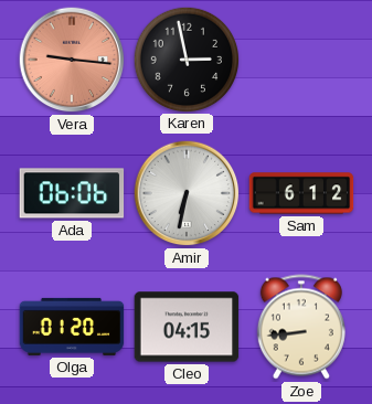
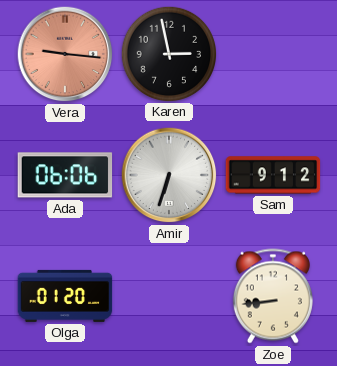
Amir: 6:32 -> 6:33 (169, 175)
Sam: 6:12 -> 9:12 (273, 175)
Cleo: 04:15 -> none (187, 327)
